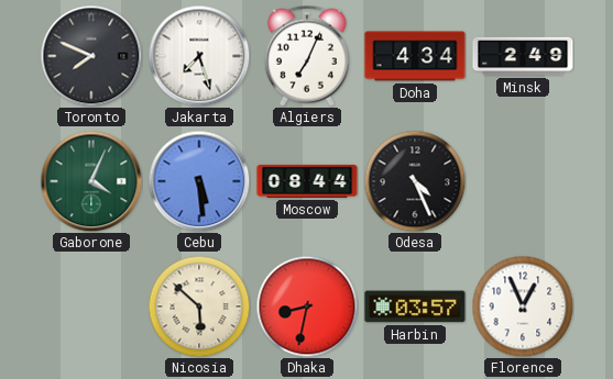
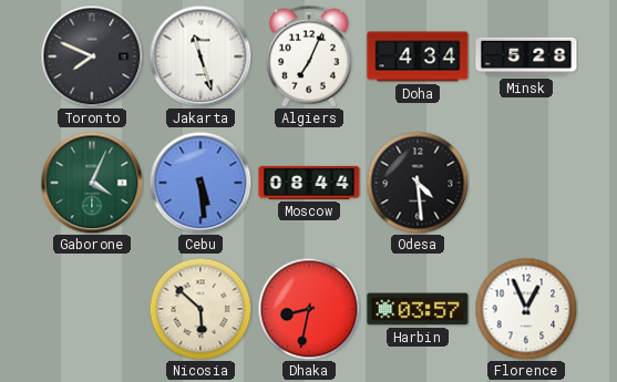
Jakarta: 7:27 -> 11:27 (200, 56)
Minsk: 2:49 -> 5:28 (526, 56)
Odesa: 4:26 -> 4:29 (418, 183)
